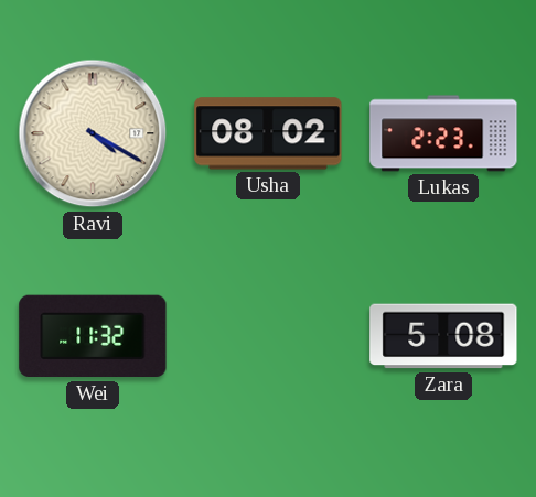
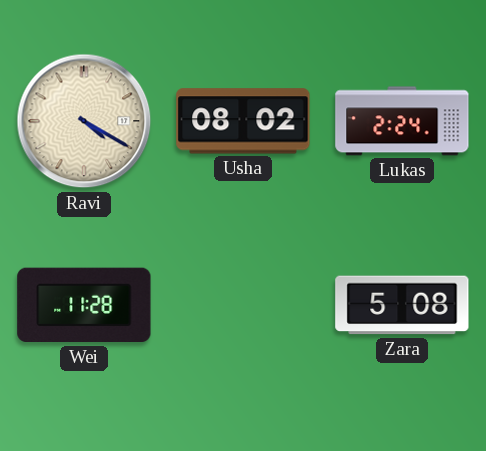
Lukas: 2:23 -> 2:24 (402, 121)
Wei: 11:32 -> 11:28 (84, 305)
